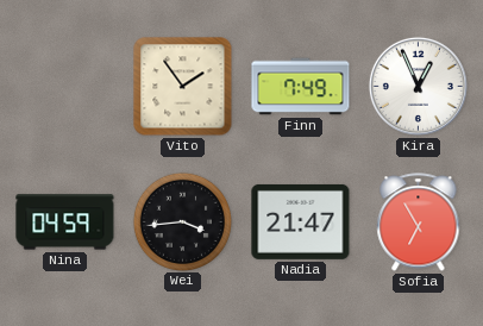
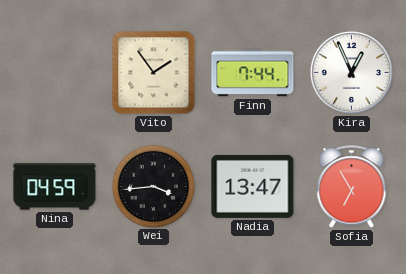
Finn: 7:49 -> 7:44 (253, 73)
Nadia: 21:47 -> 13:47 (253, 186)
